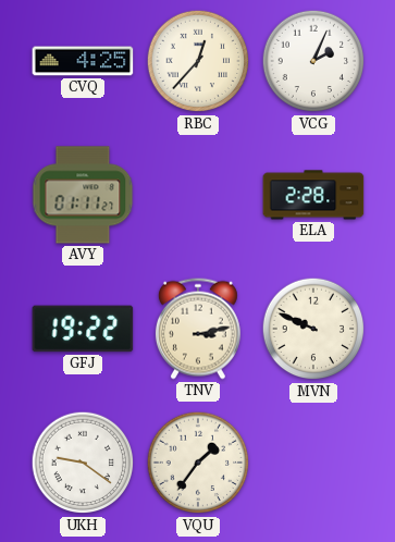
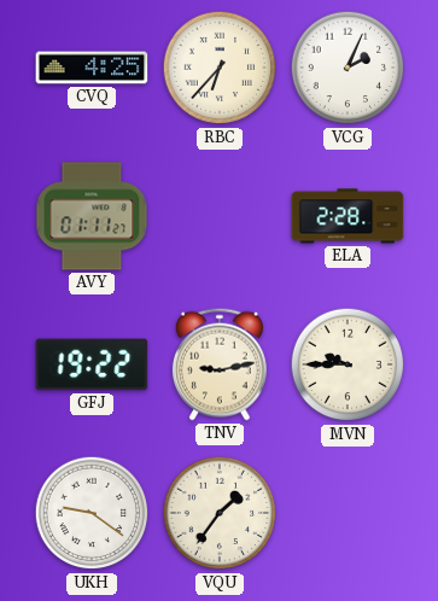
RBC: 12:37 -> 6:37 (220, 68)
TNV: 3:13 -> 9:13 (220, 364)
MVN: 9:49 -> 9:45 (348, 364)
